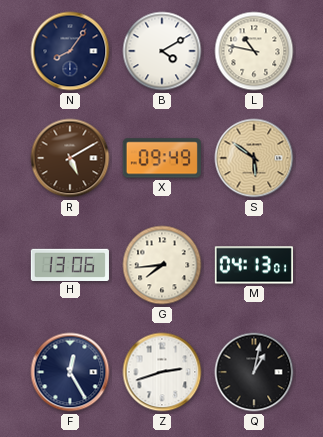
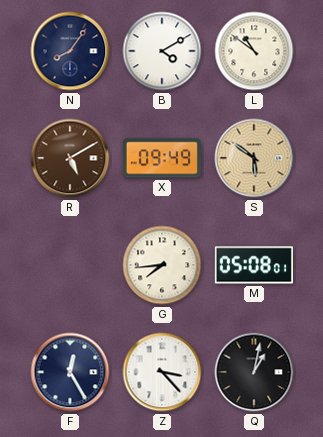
L: 10:47 -> 10:51 (254, 51)
H: 13:06 -> none (70, 264)
M: 04:13 -> 05:08 (254, 265)
Z: 2:42 -> 3:23 (162, 372)
